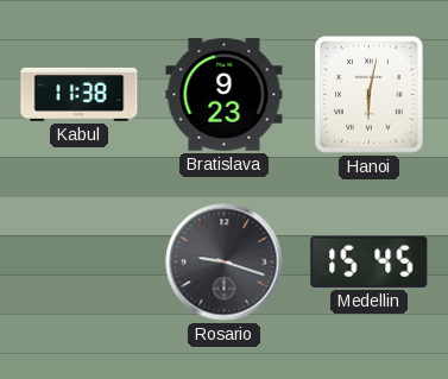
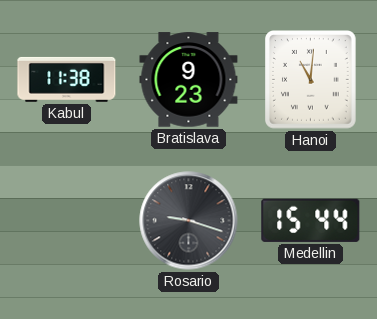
Hanoi: 6:02 -> 11:01 (311, 80)
Medellin: 15:45 -> 15:44 (311, 220)
